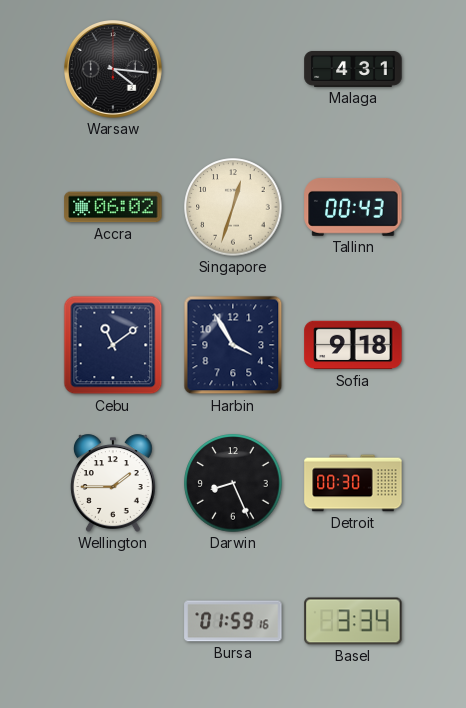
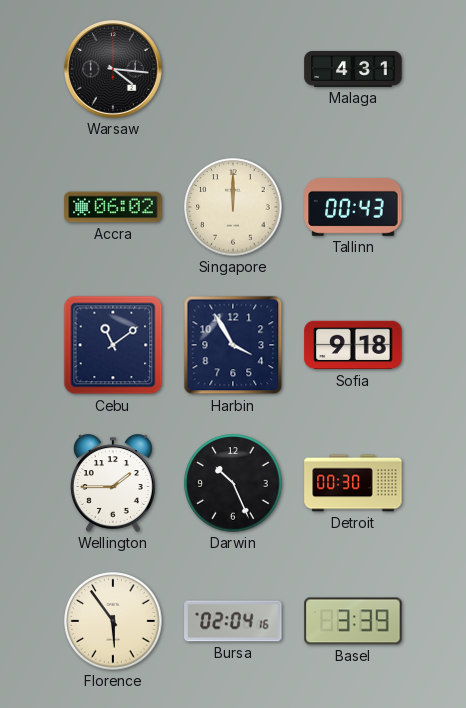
Singapore: 12:33 -> 12:00 (233, 207)
Darwin: 8:26 -> 10:26 (233, 483)
Florence: none -> 5:54 (113, 621)
Bursa: 01:59 -> 02:04 (233, 621)
Basel: 3:34 -> 3:39 (353, 621)
